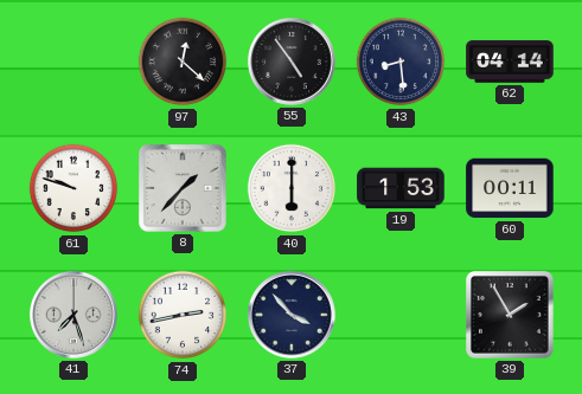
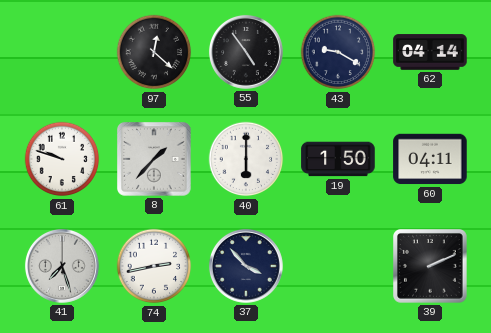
43: 8:29 -> 9:20 (338, 52)
19: 1:53 -> 1:50 (338, 159)
60: 00:11 -> 04:11 (430, 159)
39: 1:55 -> 2:11 (431, 267)
